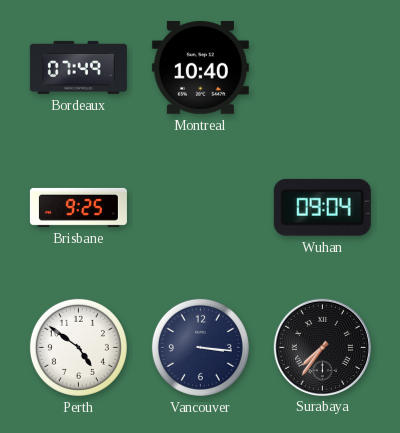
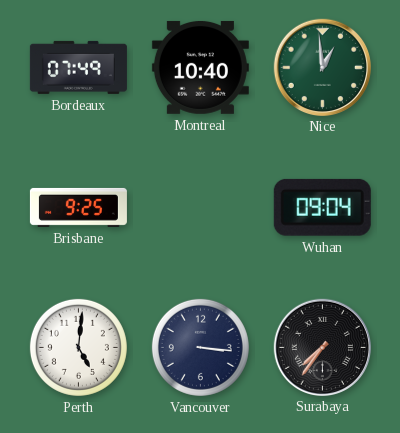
Nice: none -> 12:59 (322, 67)
Perth: 4:51 -> 5:01 (78, 347)
